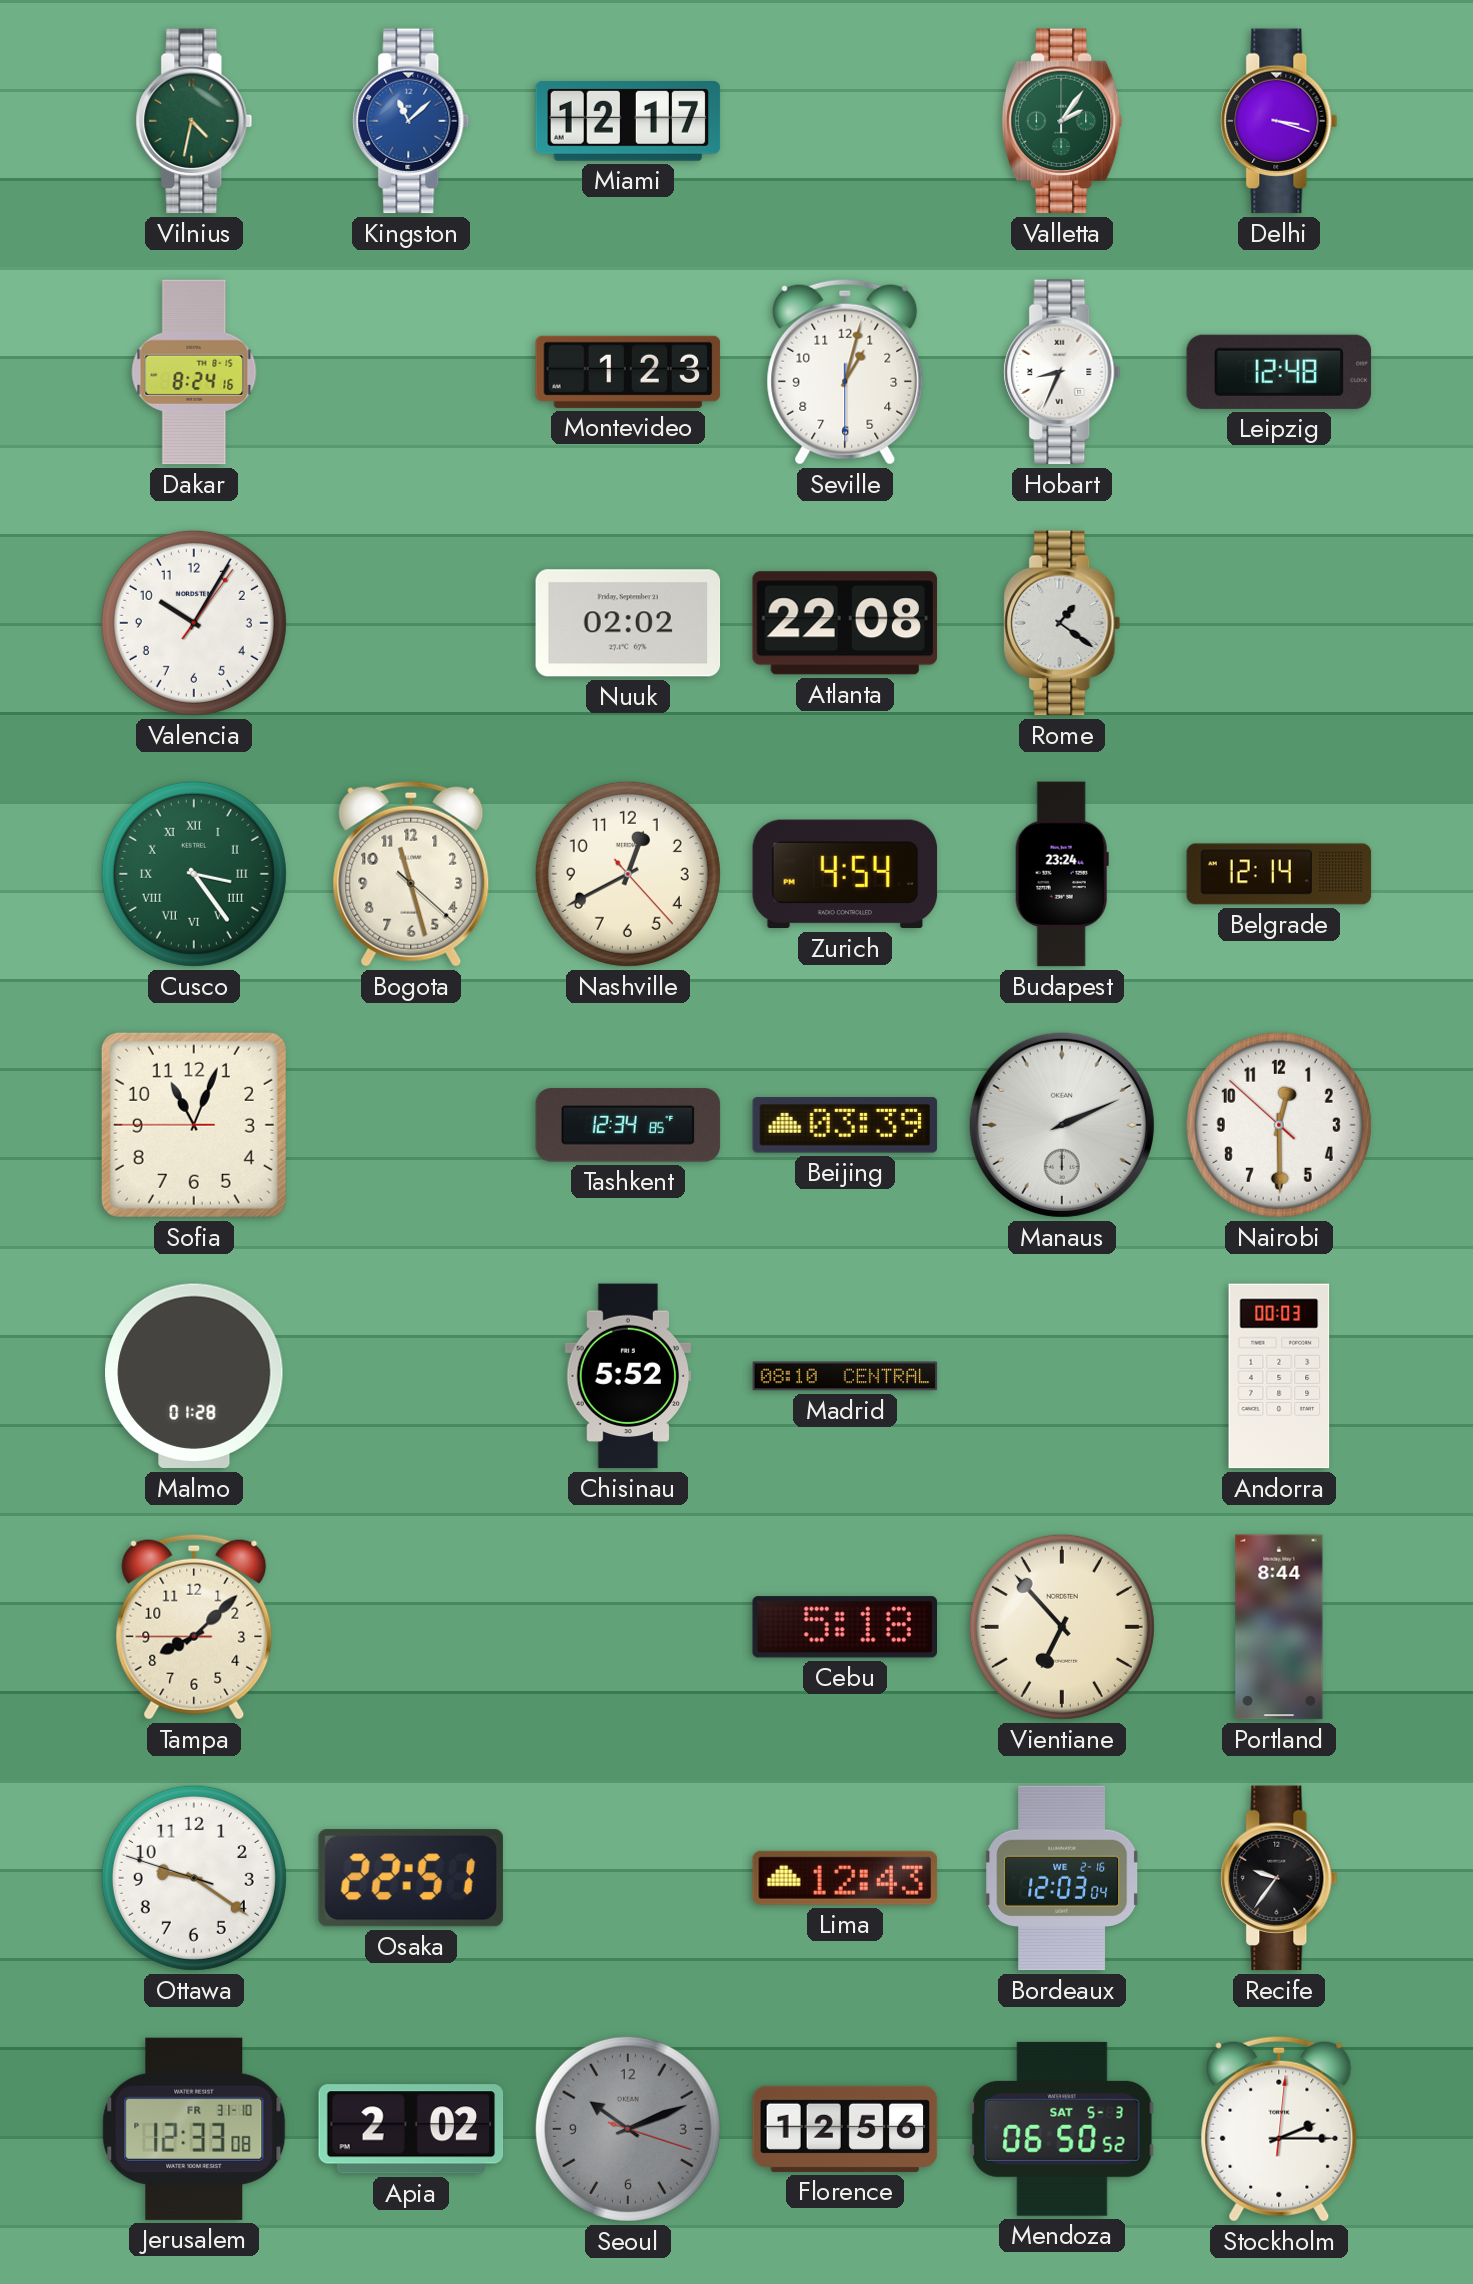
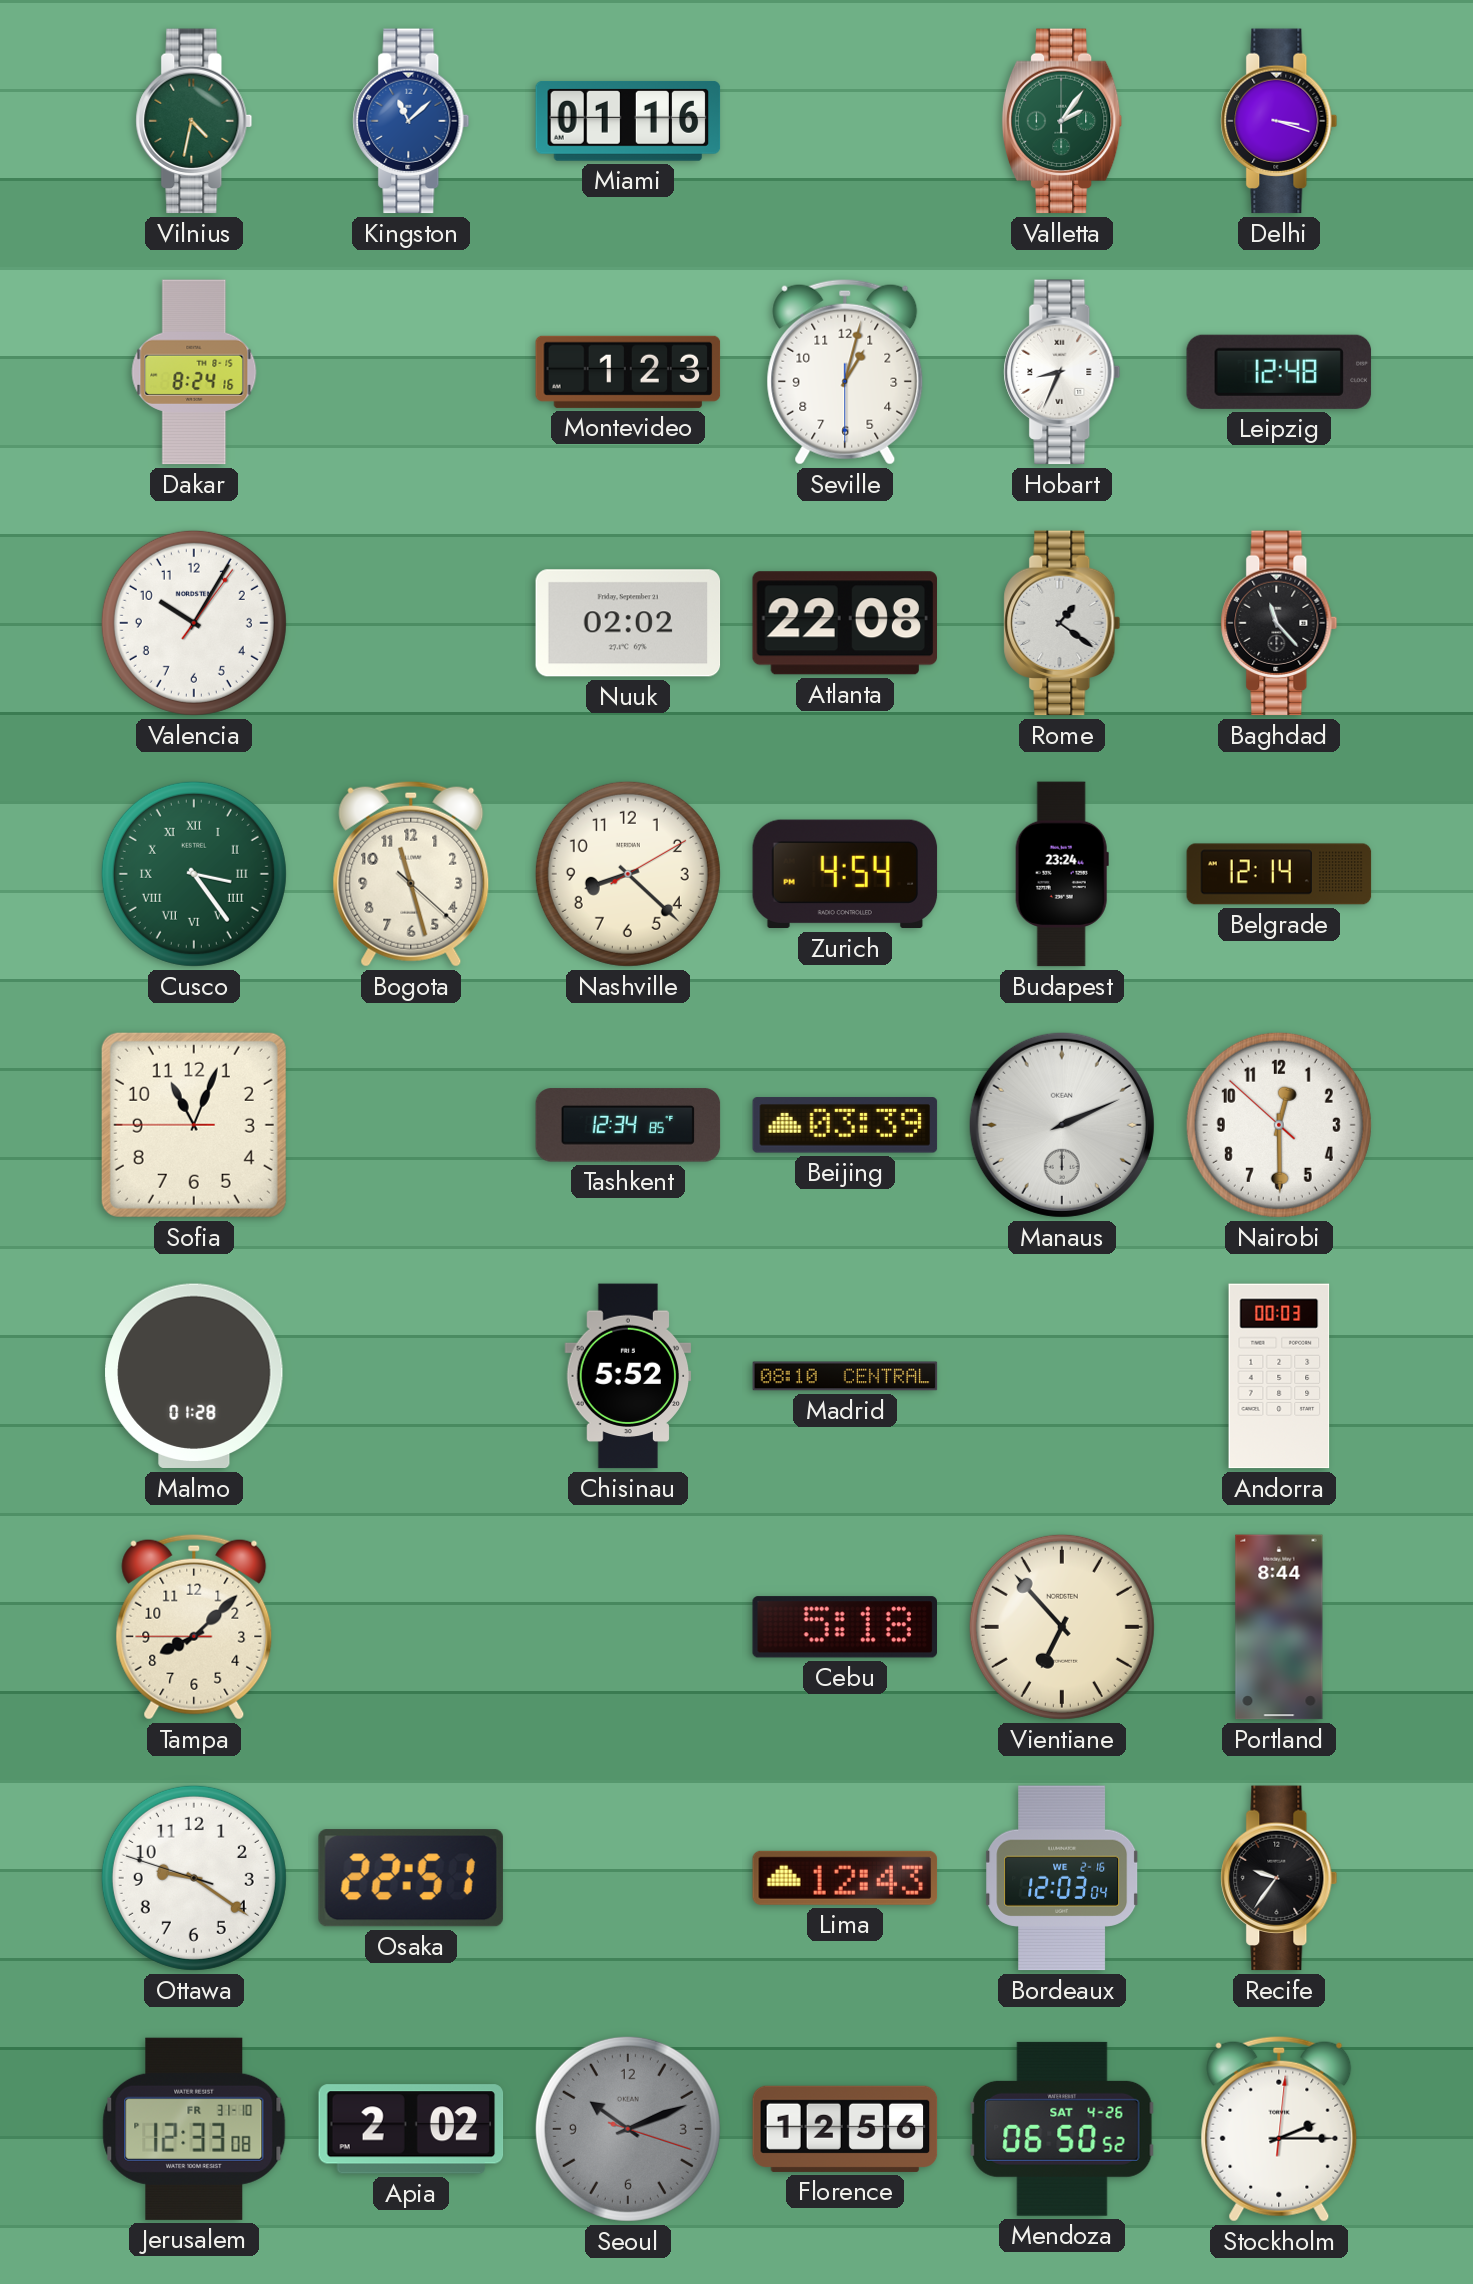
Miami: 12:17 -> 01:16 (628, 121)
Baghdad: none -> 11:23 (1279, 623)
Nashville: 12:40 -> 8:22 (628, 874)
Mendoza date: SAT 5-3 -> SAT 4-26 (1062, 2129)
